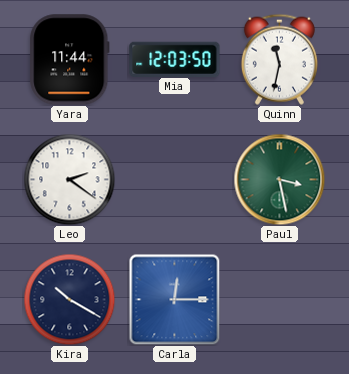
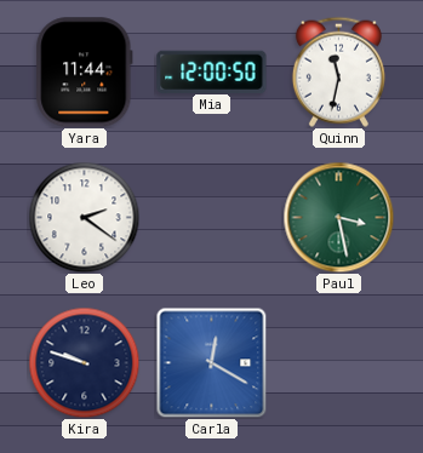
Mia: 12:03 -> 12:00 (212, 71)
Kira: 10:20 -> 9:48 (84, 362)
Carla: 12:15 -> 12:20 (211, 362)
